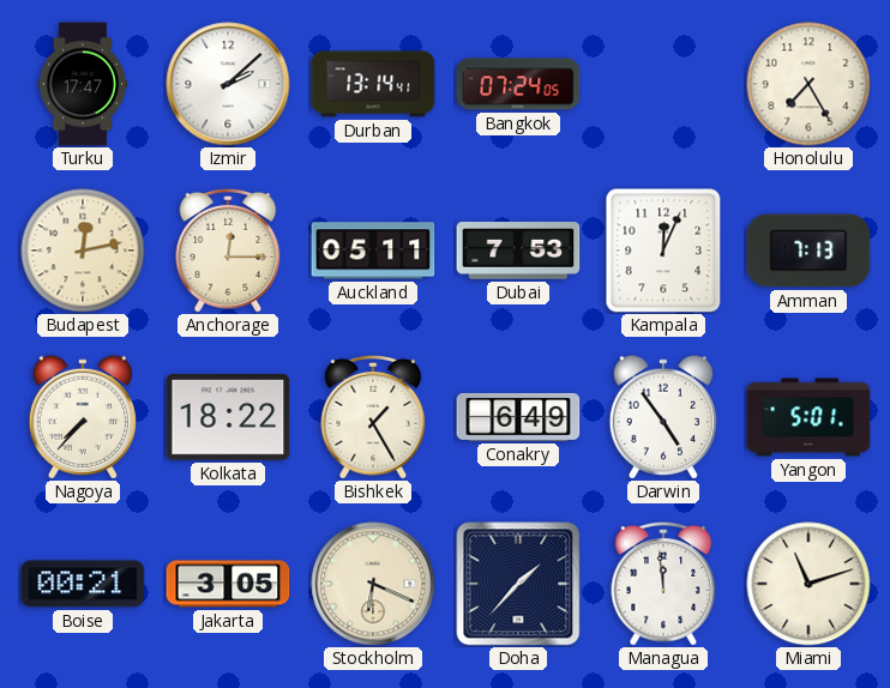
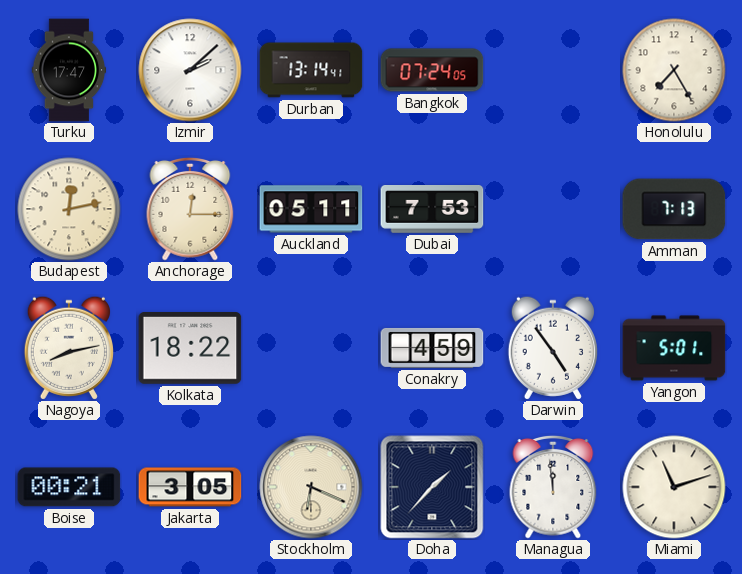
Kampala: 12:04 -> none (663, 251)
Nagoya: 7:37 -> 8:13 (69, 348)
Bishkek: 1:25 -> none (373, 417)
Conakry: 6:49 -> 4:59 (432, 348)
